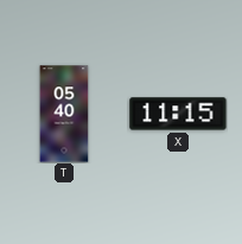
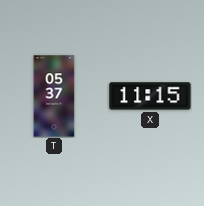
T: 05:40 -> 05:37 (54, 96)
